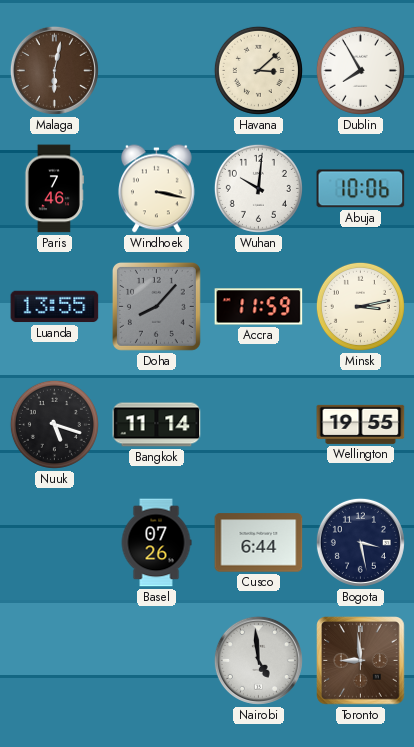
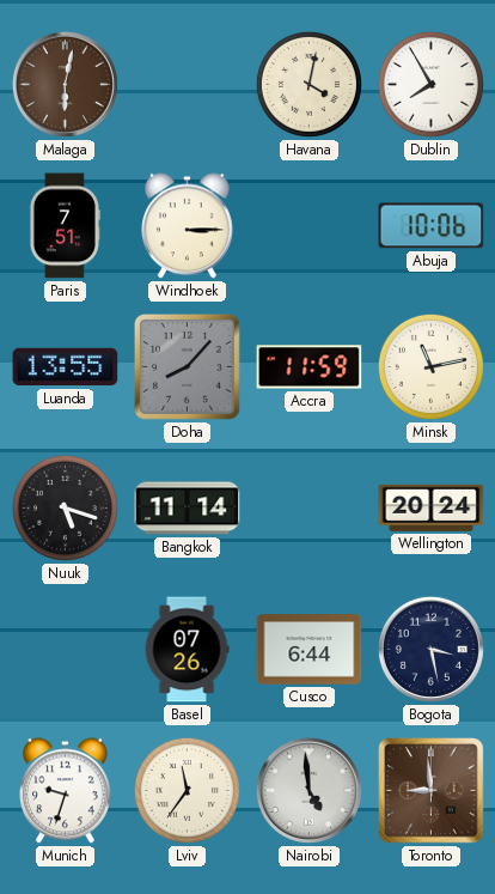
Havana: 3:08 -> 4:02 (308, 84)
Paris: 7:46 -> 7:51 (65, 226)
Windhoek: 3:17 -> 3:15 (188, 226)
Wuhan: 10:01 -> none (258, 188)
Minsk: 3:13 -> 11:13 (430, 366)
Wellington: 19:55 -> 20:24 (432, 507)
Munich: none -> 9:33 (66, 791)
Lviv: none -> 11:36 (187, 790)
